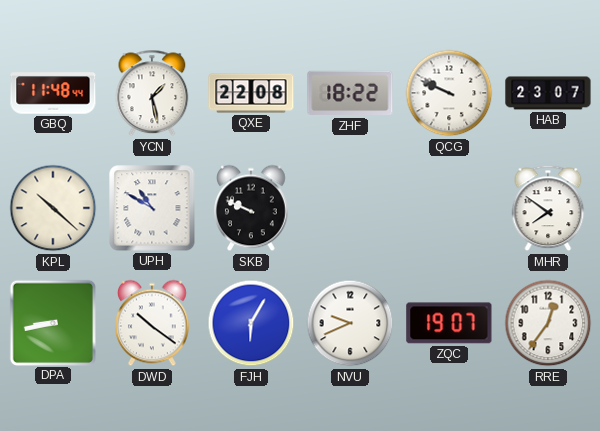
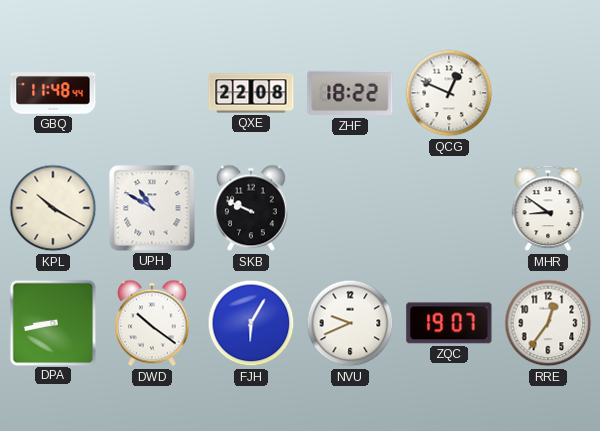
YCN: 1:28 -> none (152, 93)
QCG: 9:49 -> 12:49 (449, 93)
HAB: 23:07 -> none (548, 93)
KPL: 10:22 -> 10:20 (53, 208)
MHR: 7:51 -> 8:51 (548, 208)
